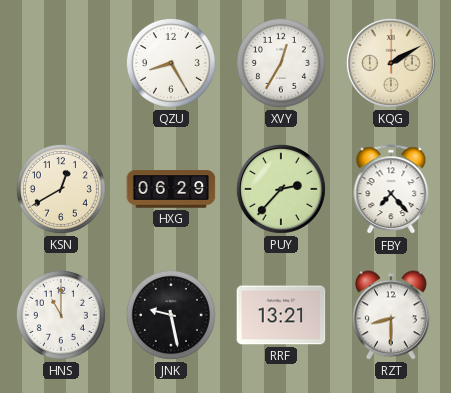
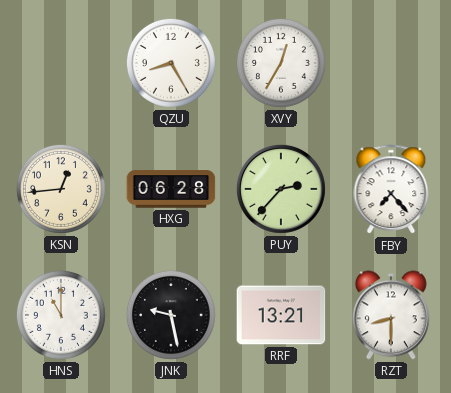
KQG: 2:10 -> none (391, 63)
KSN: 12:40 -> 12:44 (61, 189)
HXG: 06:29 -> 06:28 (171, 189)
